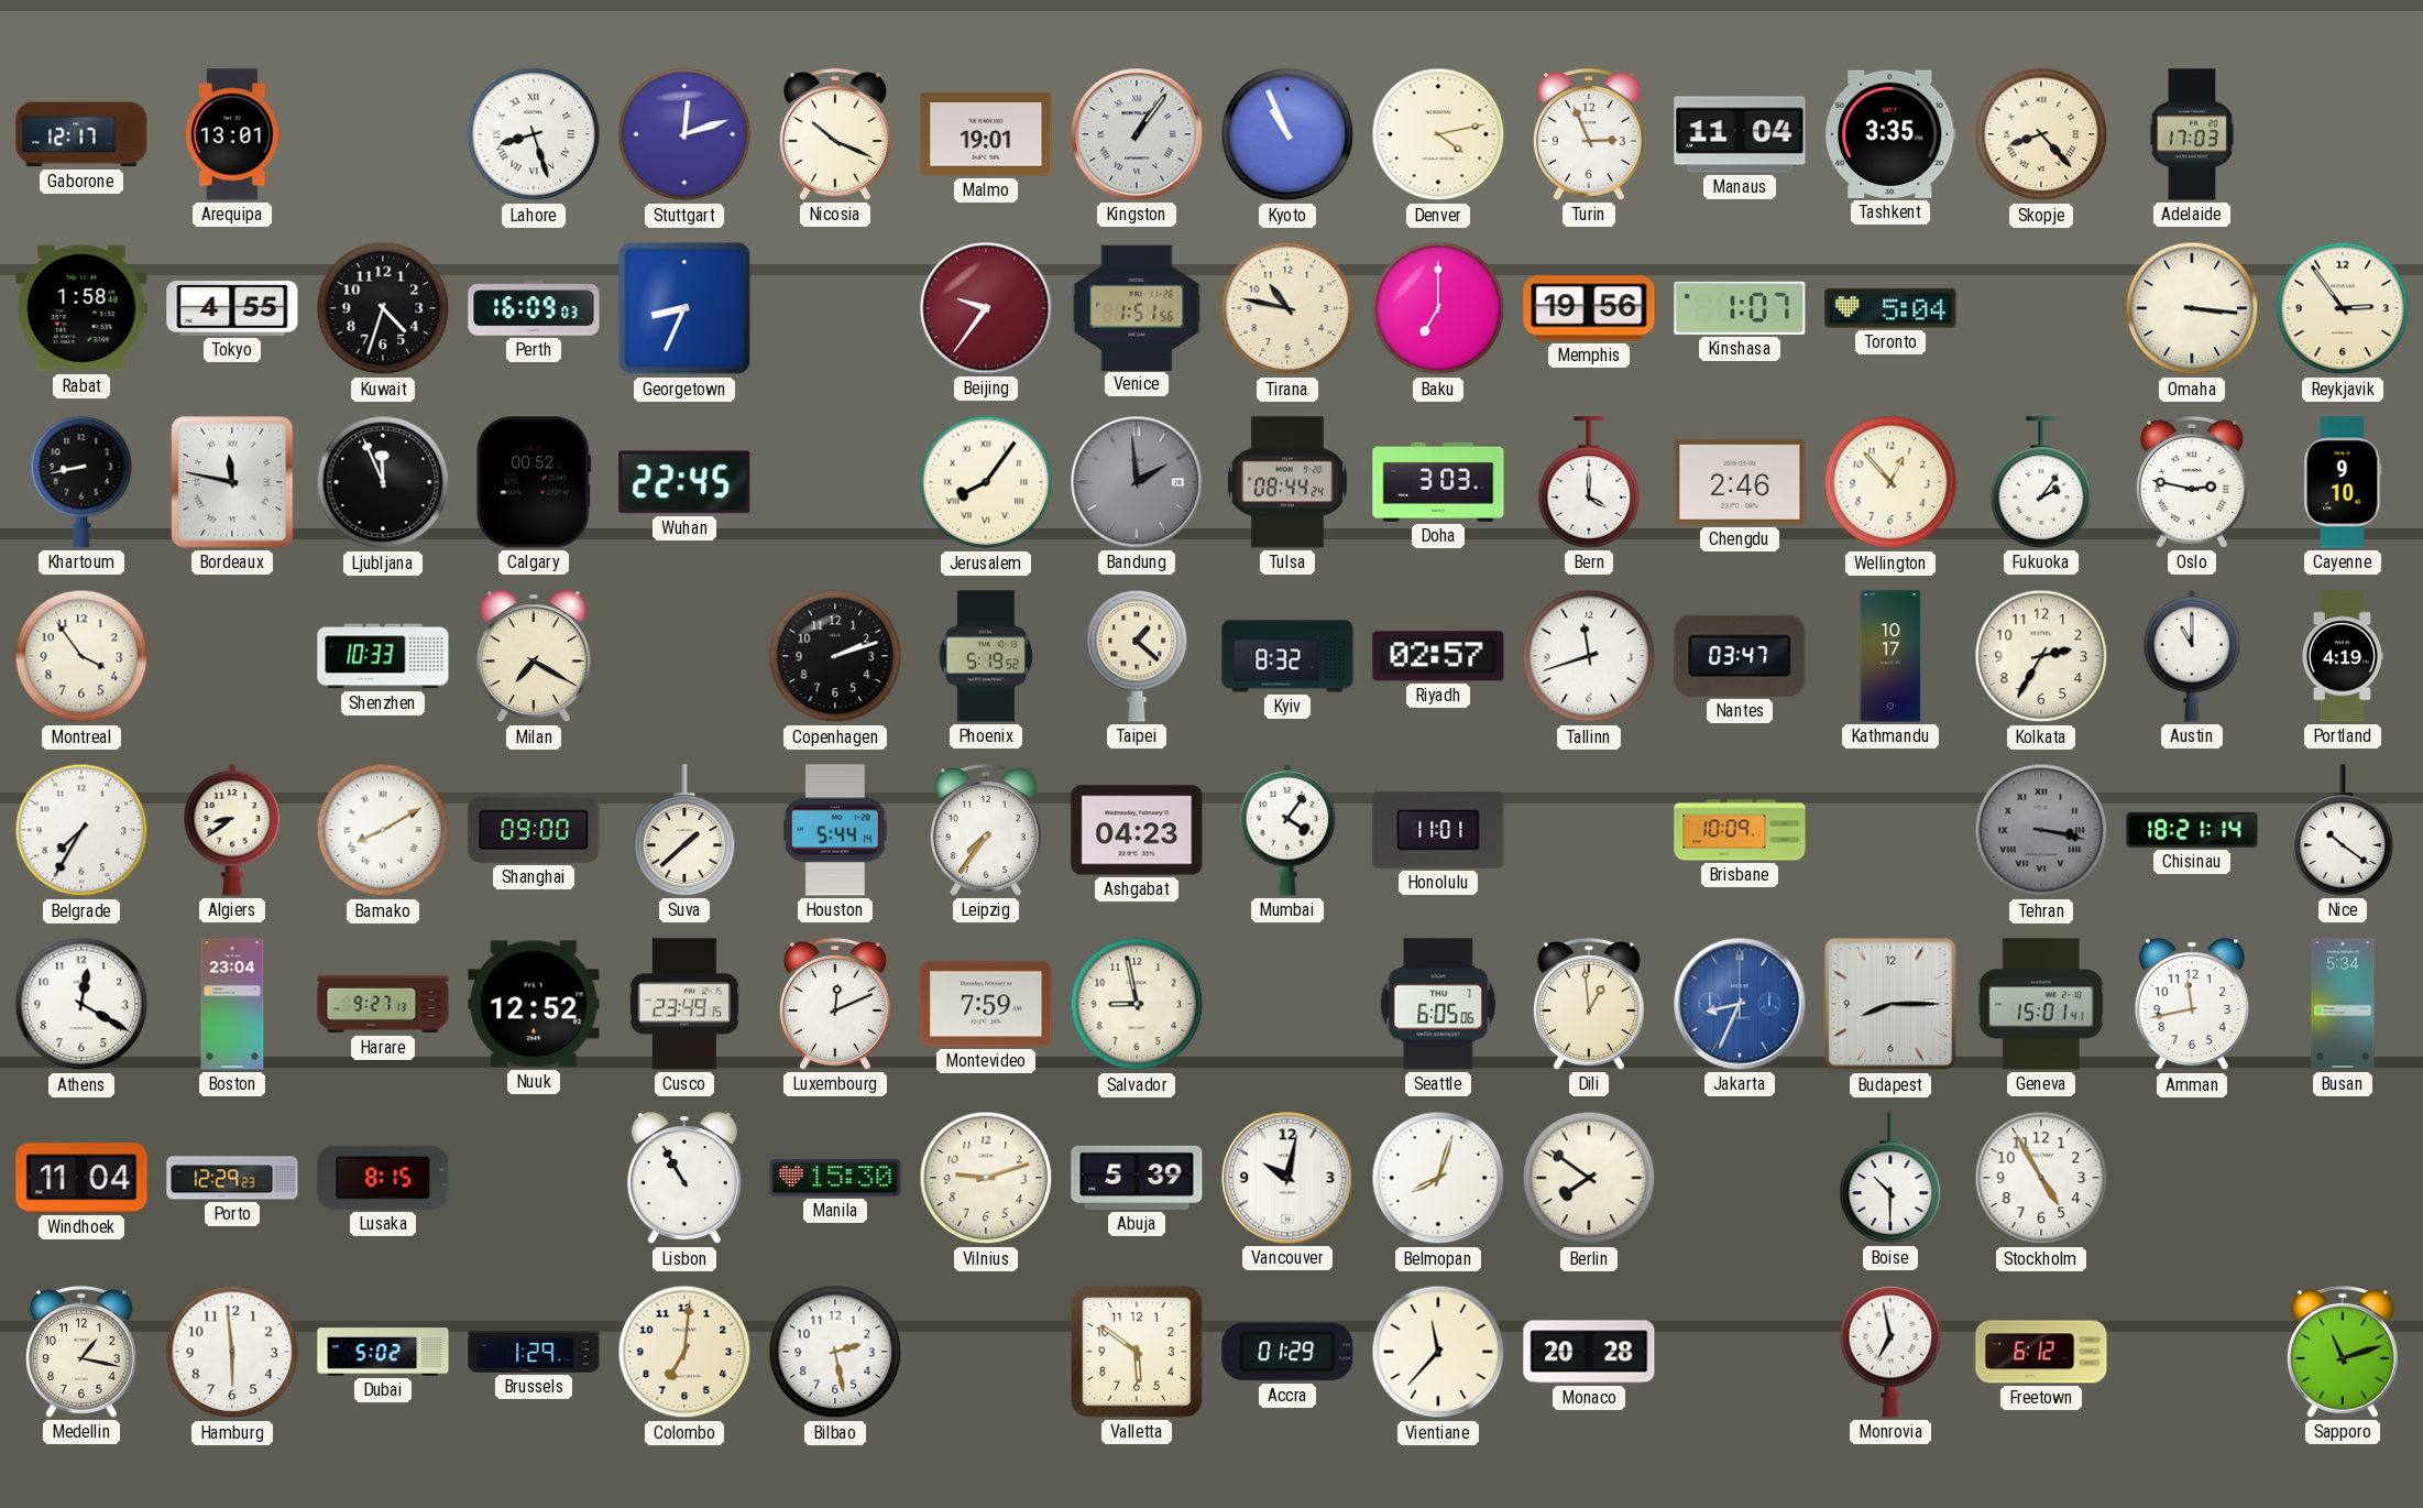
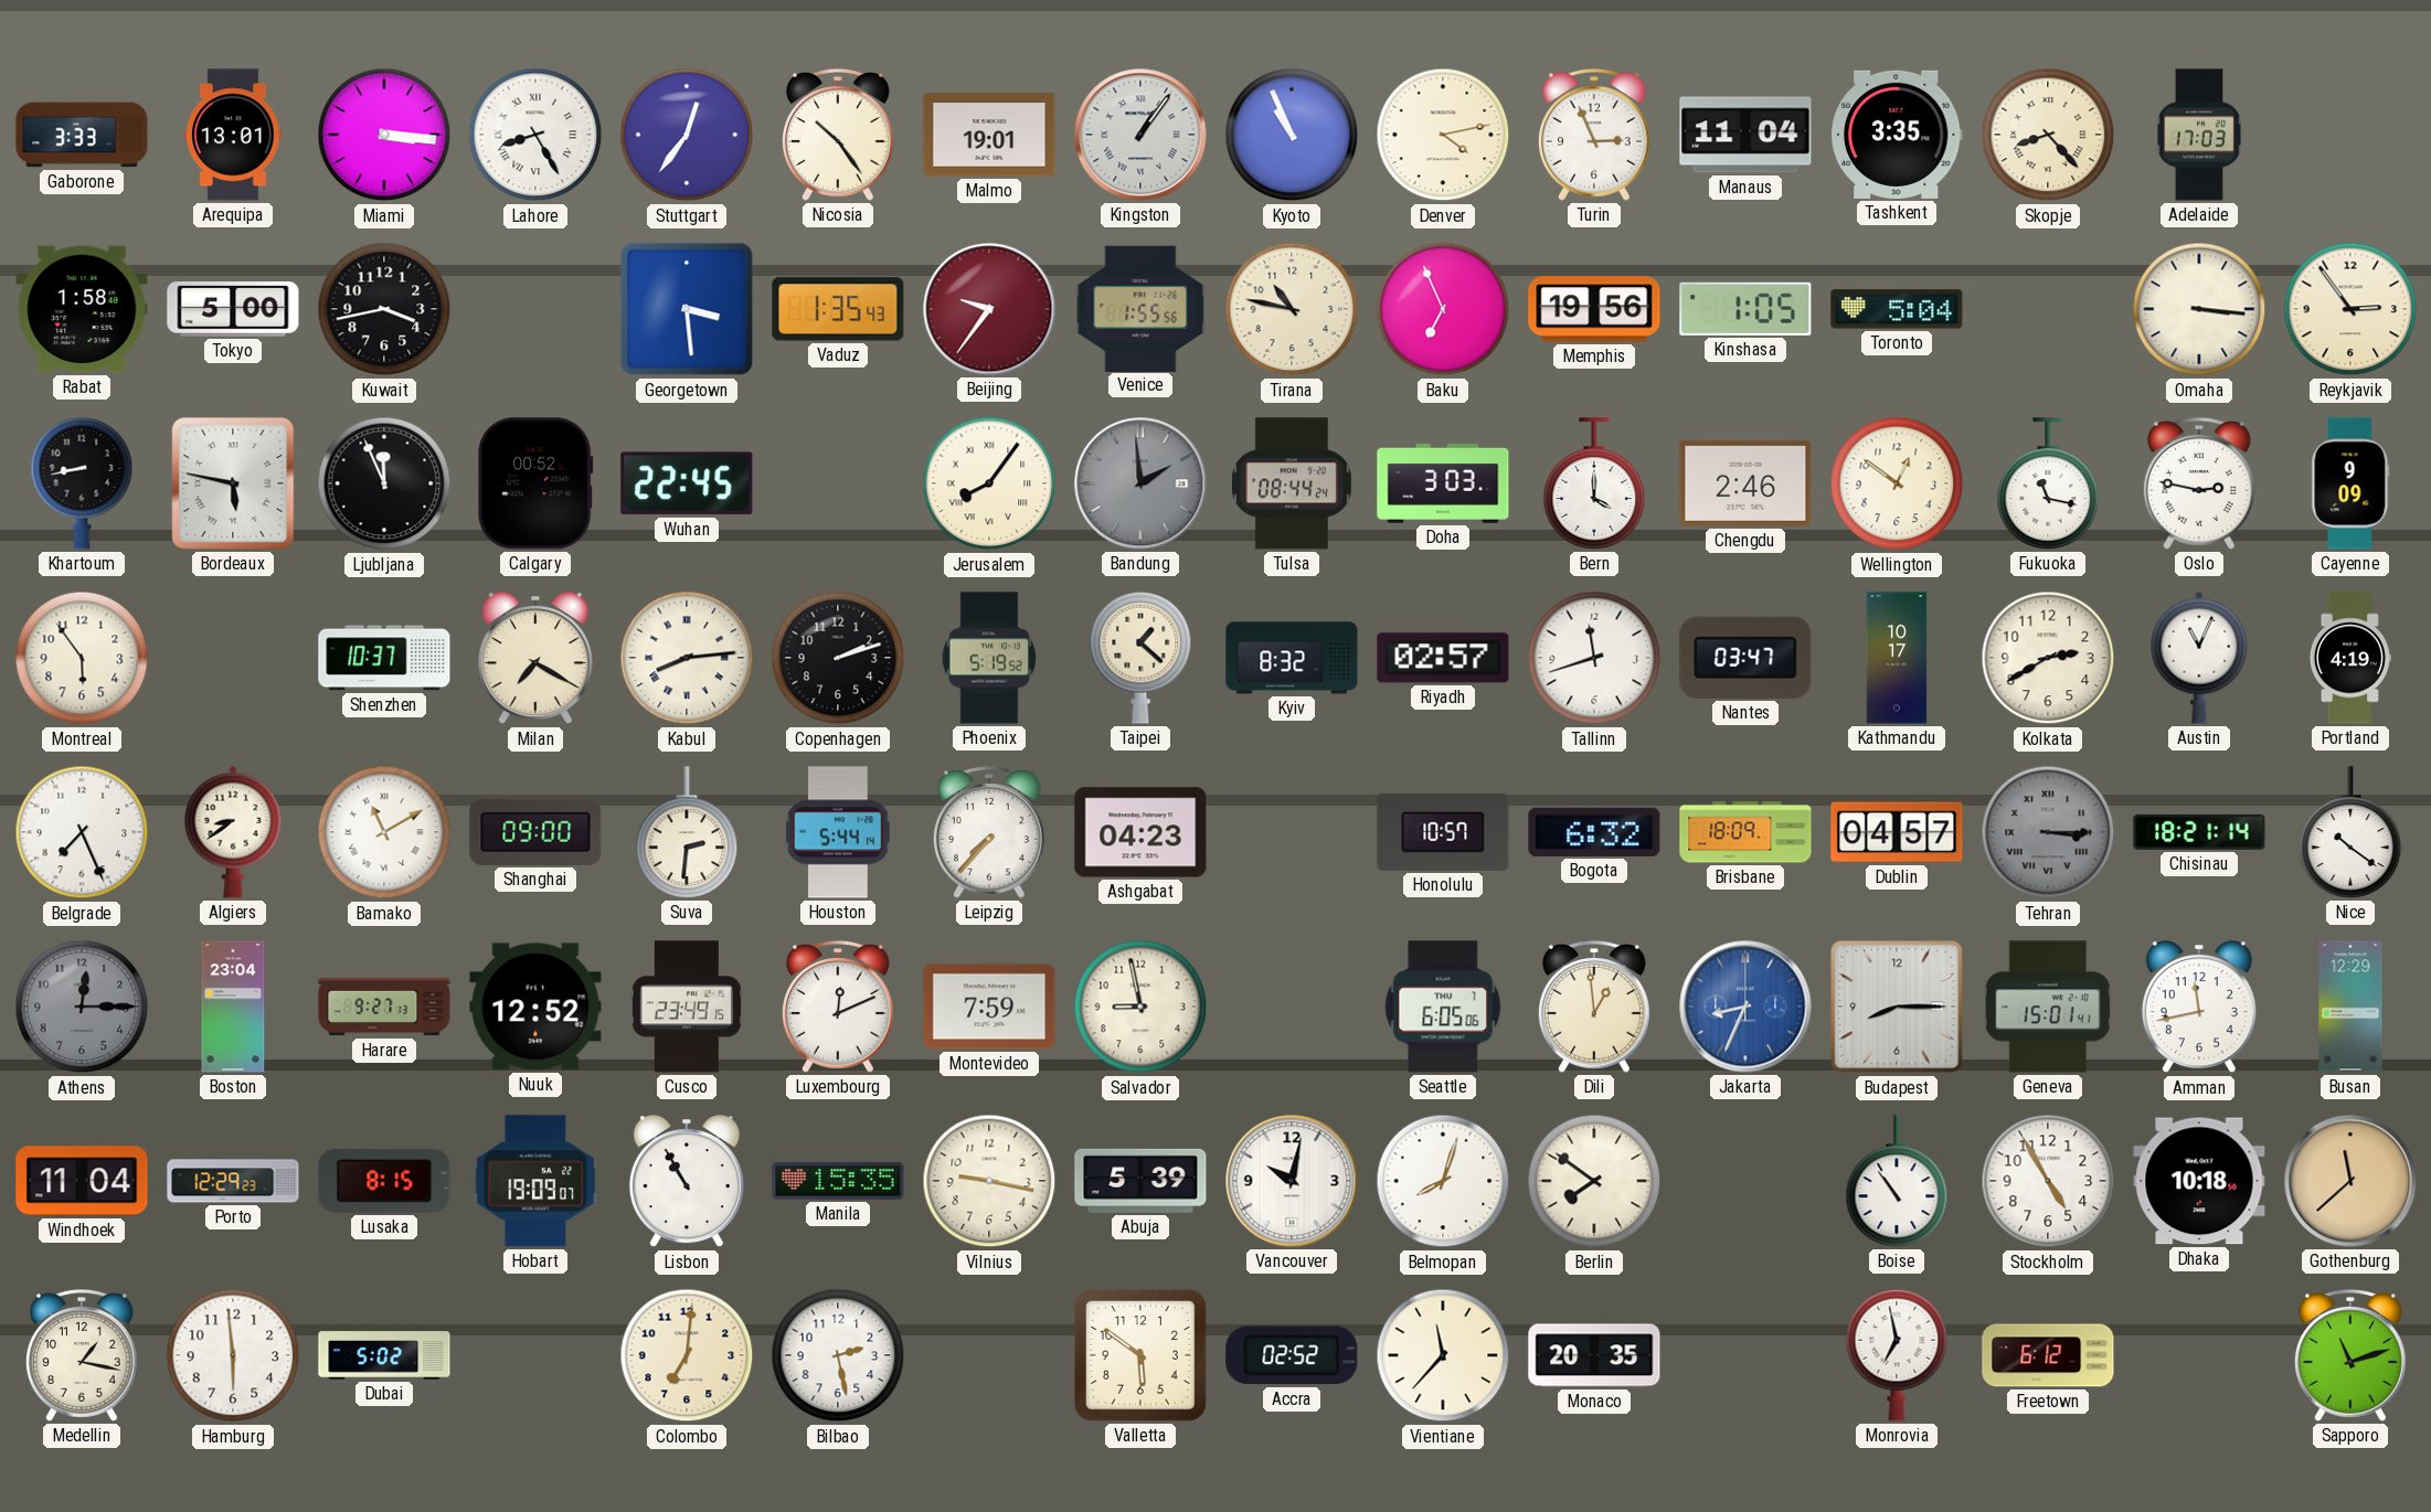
Gaborone: 12:17 -> 3:33 (82, 135)
Miami: none -> 3:16 (384, 135)
Lahore: 8:27 -> 8:25 (535, 135)
Stuttgart: 12:12 -> 12:36 (687, 135)
Nicosia: 10:19 -> 10:24 (838, 136)
Tokyo: 4:55 -> 5:00 (233, 309)
Kuwait: 4:33 -> 3:43 (384, 309)
Perth: 16:09 -> none (534, 308)
Georgetown: 8:34 -> 3:29 (687, 309)
Vaduz: none -> 1:35 (838, 309)
Venice: 1:51 -> 1:55 (1140, 308)
Baku: 7:00 -> 6:56 (1443, 309)
Kinshasa: 1:07 -> 1:05 (1745, 309)
Bordeaux: 11:47 -> 5:47 (233, 483)
Wellington: 12:53 -> 12:51 (1897, 483)
Fukuoka: 2:06 -> 11:17 (2048, 483)
Cayenne: 9:10 -> 9:09 (2350, 483)
Montreal: 3:54 -> 5:54 (82, 658)
Shenzhen: 10:33 -> 10:37 (384, 658)
Kabul: none -> 8:14 (687, 658)
Kolkata: 2:35 -> 2:40 (2048, 658)
Austin: 11:00 -> 11:04 (2199, 658)
Belgrade: 7:35 -> 7:26 (82, 832)
Bamako: 8:10 -> 11:10 (384, 832)
Suva: 1:38 -> 2:31 (687, 832)
Leipzig: 7:36 -> 7:37 (989, 833)
Mumbai: 4:06 -> none (1287, 830)
Honolulu: 11:01 -> 10:57 (1443, 832)
Bogota: none -> 6:32 (1594, 832)
Brisbane: 10:09 -> 18:09 (1745, 832)
Dublin: none -> 04:57 (1897, 832)
Tehran: 3:17 -> 3:15 (2048, 832)
Athens: 12:20 -> 12:15 (82, 1007)
Athens dial: white -> grey (82, 1007)
Busan: 5:34 -> 12:29 (2350, 1007)
Hobart: none -> 19:09 (535, 1181)
Manila: 15:30 -> 15:35 (838, 1181)
Vilnius: 9:12 -> 9:17 (989, 1181)
Boise: 10:30 -> 10:54 (1897, 1181)
Dhaka: none -> 10:18 (2199, 1181)
Gothenburg: none -> 11:38 (2350, 1181)
Brussels: 1:29 -> none (534, 1352)
Accra: 01:29 -> 02:52 (1292, 1355)
Monaco: 20:28 -> 20:35 (1594, 1355)
